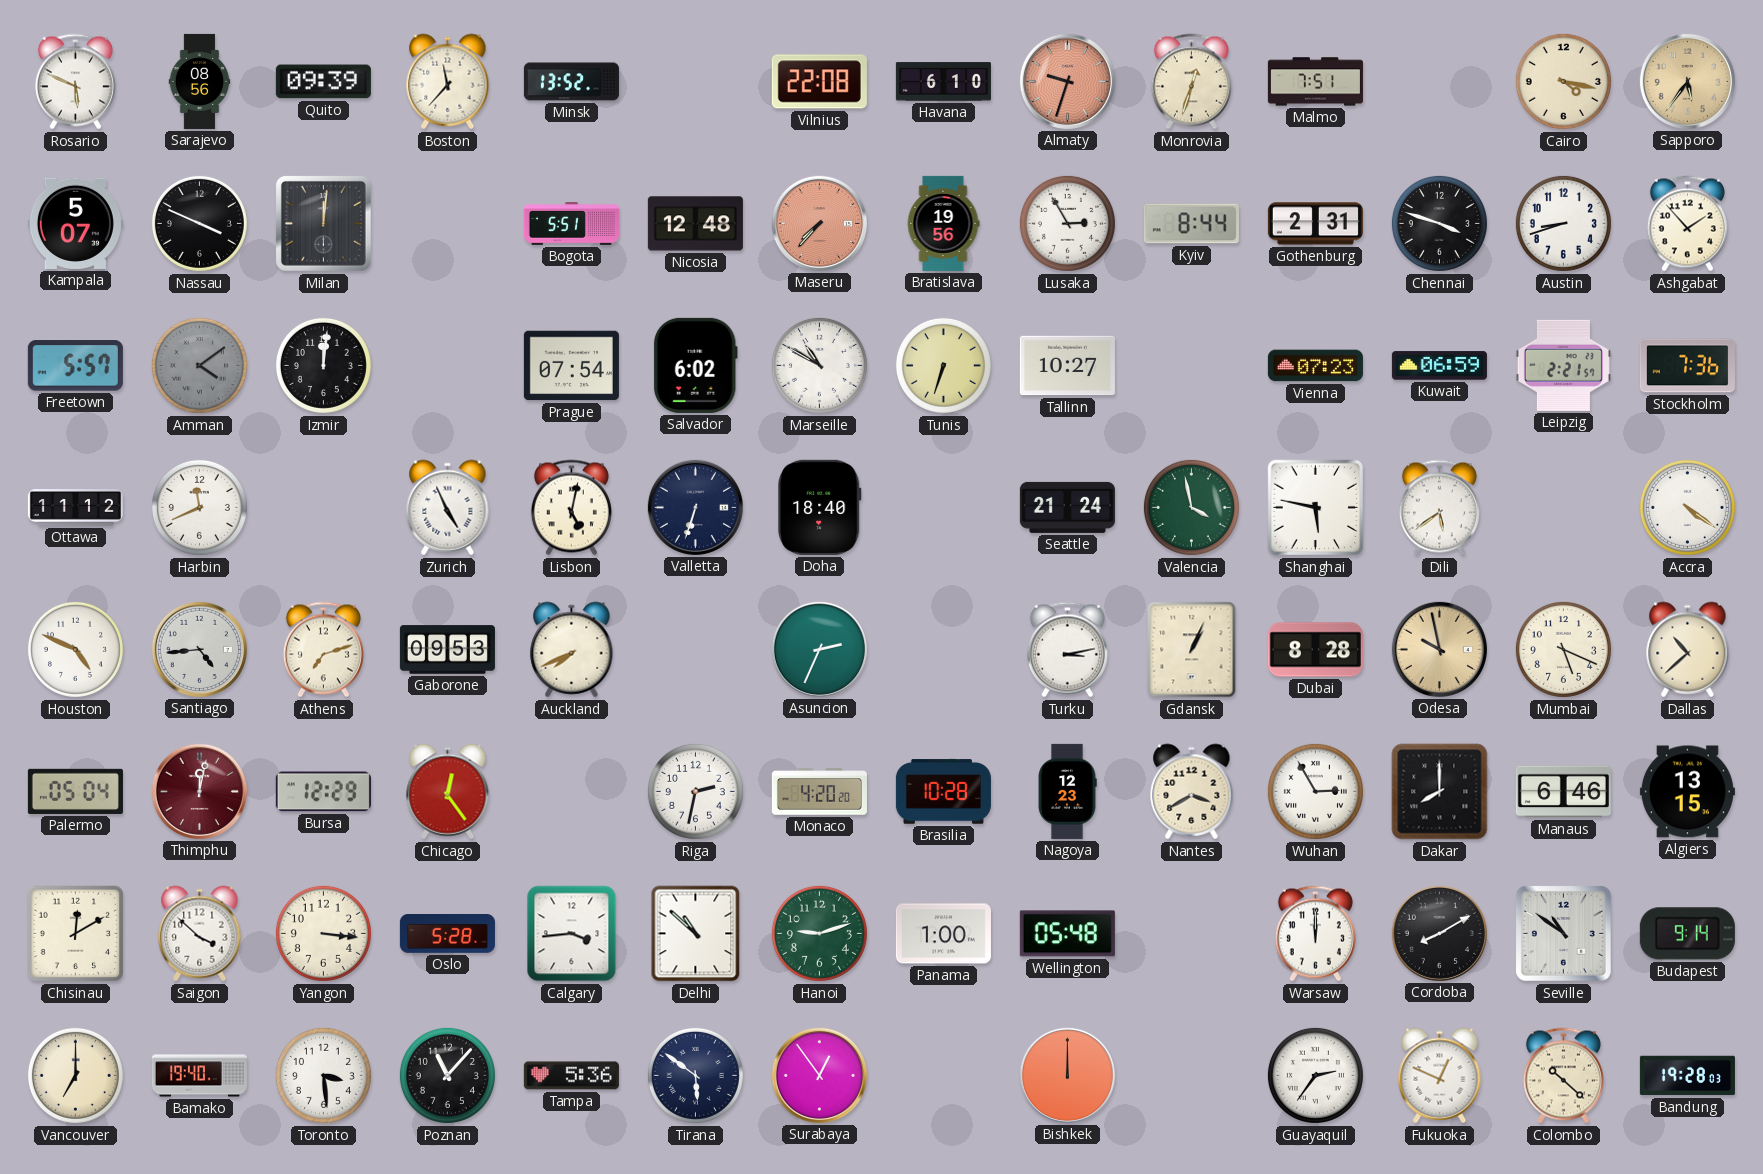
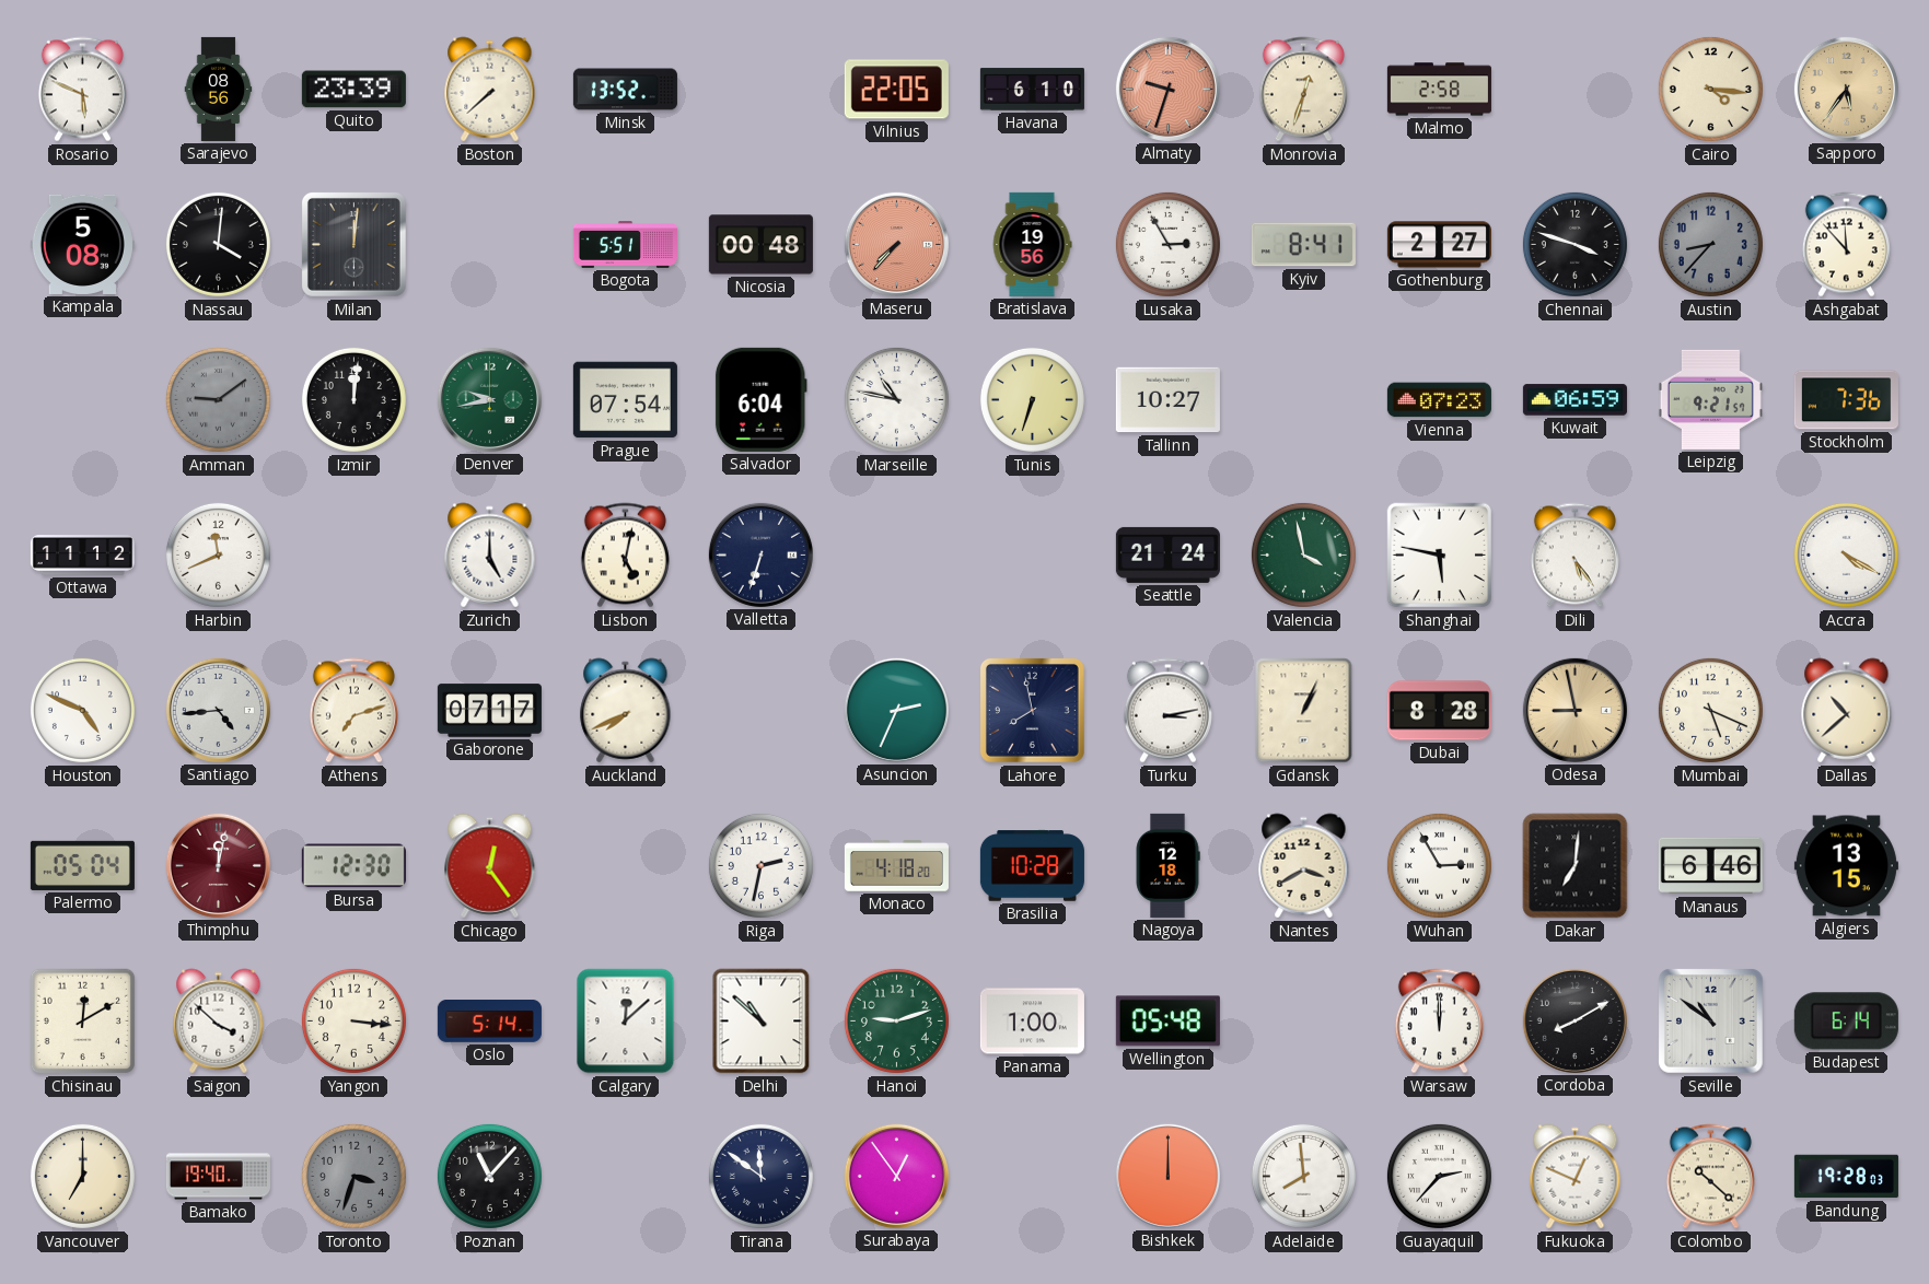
Quito: 09:39 -> 23:39 (353, 90)
Boston: 11:37 -> 7:38 (490, 90)
Vilnius: 22:08 -> 22:05 (896, 90)
Malmo: 7:51 -> 2:58 (1439, 90)
Cairo: 4:17 -> 4:16 (1710, 89)
Kampala: 5:07 -> 5:08 (82, 244)
Nassau: 3:49 -> 4:01 (218, 244)
Nicosia: 12:48 -> 00:48 (760, 245)
Kyiv: 8:44 -> 8:41 (1303, 245)
Gothenburg: 2:31 -> 2:27 (1439, 245)
Austin: 8:42 -> 8:37 (1710, 244)
Austin dial: white -> grey (1710, 244)
Ashgabat: 1:53 -> 11:53 (1846, 245)
Freetown: 5:57 -> none (75, 366)
Amman: 4:09 -> 9:09 (218, 399)
Denver: none -> 9:43 (489, 399)
Salvador: 6:02 -> 6:04 (760, 399)
Marseille: 10:50 -> 10:47 (896, 399)
Leipzig: 2:21 -> 9:21 (1710, 399)
Zurich: 4:56 -> 5:00 (490, 556)
Doha: 18:40 -> none (820, 507)
Dili: 5:39 -> 5:24 (1574, 556)
Accra: 4:21 -> 4:20 (1846, 555)
Gaborone: 09:53 -> 07:17 (489, 711)
Lahore: none -> 7:58 (1032, 710)
Odesa: 9:58 -> 8:58 (1574, 710)
Bursa: 12:29 -> 12:30 (353, 866)
Monaco: 4:20 -> 4:18 (896, 866)
Nagoya: 12:23 -> 12:18 (1167, 865)
Dakar: 8:00 -> 7:01 (1576, 866)
Oslo: 5:28 -> 5:14 (489, 1022)
Calgary: 3:44 -> 12:08 (626, 1022)
Budapest: 9:14 -> 6:14 (1846, 1022)
Toronto: 3:29 -> 3:33 (353, 1176)
Toronto dial: white -> grey (353, 1176)
Tampa: 5:36 -> none (571, 1076)
Tirana: 5:51 -> 11:51 (760, 1176)
Adelaide: none -> 7:59 (1303, 1176)
Guayaquil: 2:36 -> 2:37 (1439, 1176)
